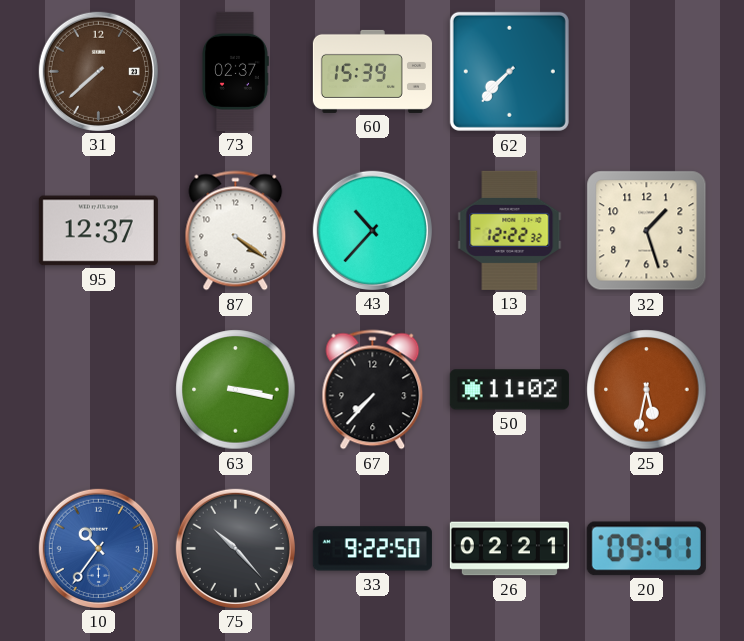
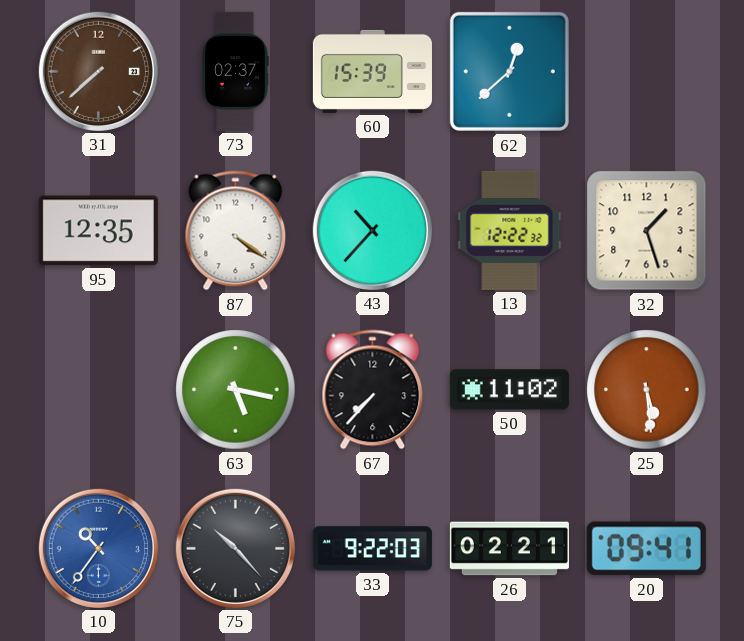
62: 7:37 -> 12:38 (509, 71)
95: 12:37 -> 12:35 (98, 231)
63: 3:17 -> 5:17 (236, 390)
25: 5:32 -> 5:29 (647, 390)
33: 9:22:50 -> 9:22:03 (372, 549)
